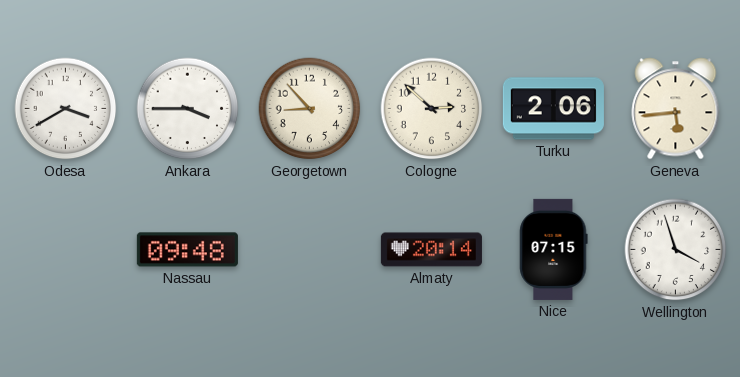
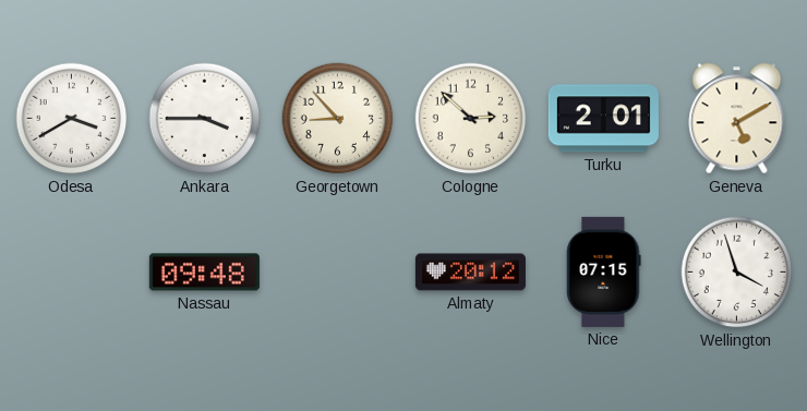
Turku: 2:06 -> 2:01 (603, 119)
Geneva: 5:44 -> 5:10 (737, 119)
Almaty: 20:14 -> 20:12 (470, 273)
